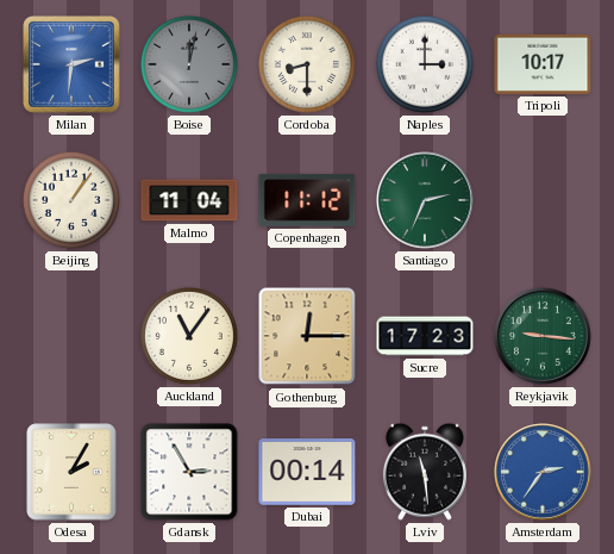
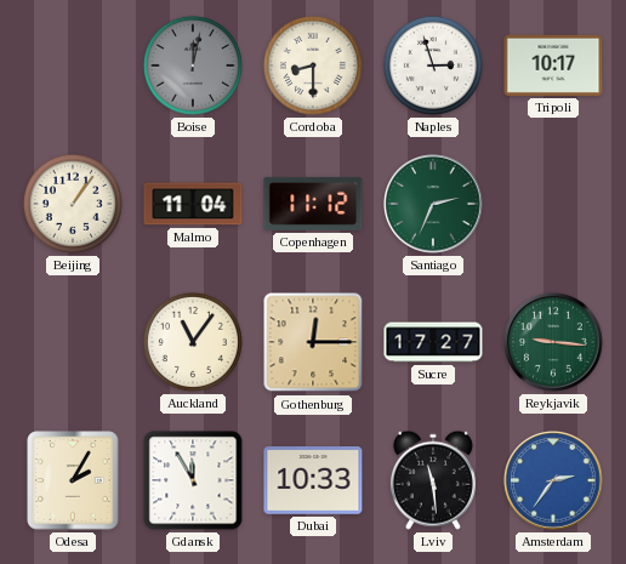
Milan: 2:31 -> none (71, 64)
Naples: 3:00 -> 2:57 (433, 65)
Sucre: 17:23 -> 17:27 (433, 342)
Gdansk: 2:55 -> 11:55 (193, 480)
Dubai: 00:14 -> 10:33 (313, 482)
